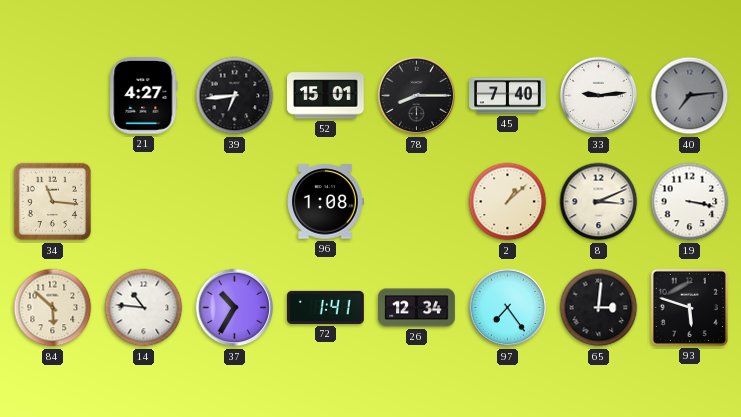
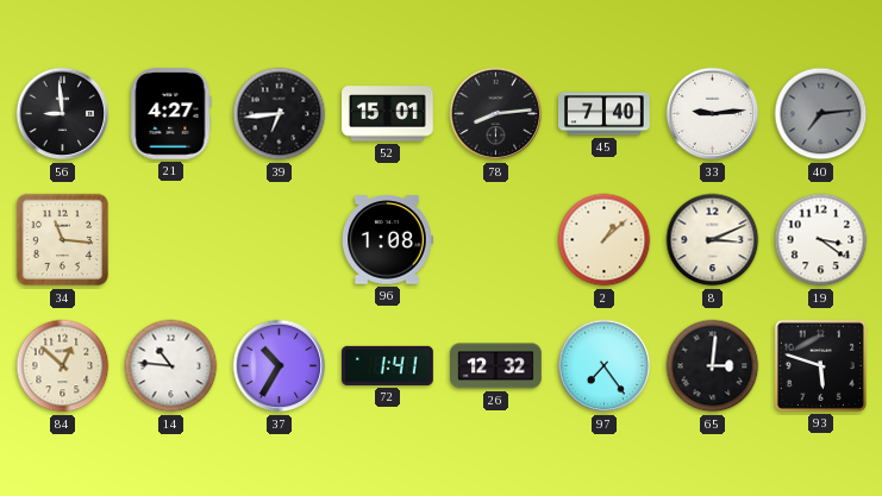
56: none -> 8:59 (63, 114)
78: 8:15 -> 8:14 (496, 114)
19: 3:17 -> 3:21 (821, 240)
84: 5:52 -> 12:52 (63, 366)
26: 12:34 -> 12:32 (496, 366)
